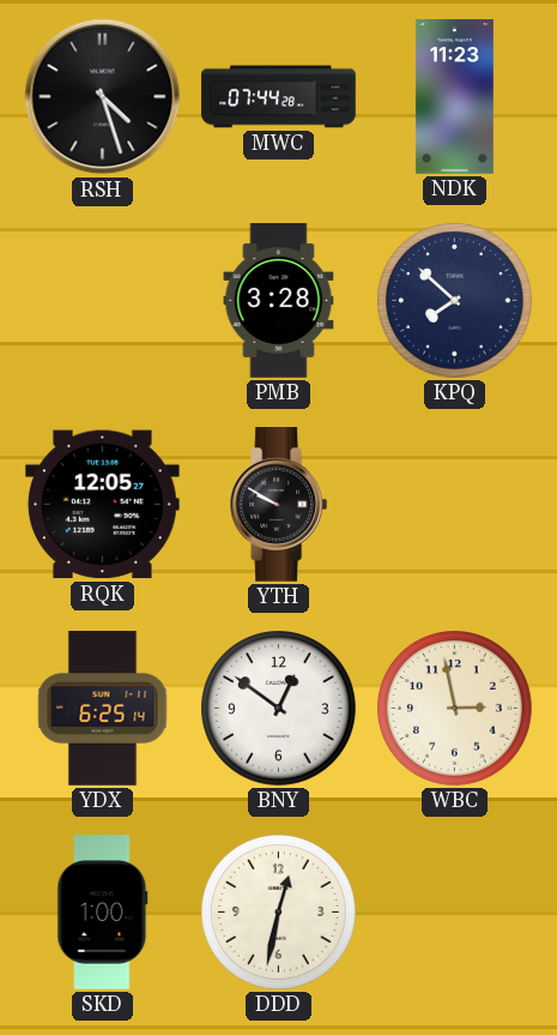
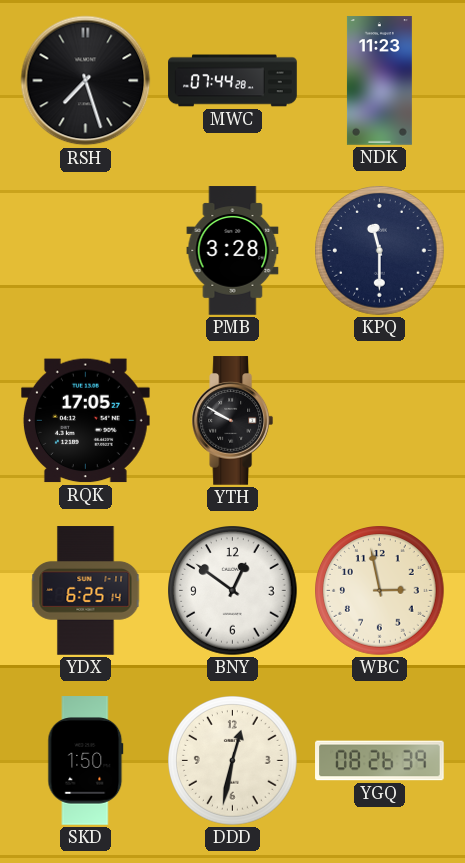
RSH: 4:27 -> 7:27 (86, 81)
KPQ: 7:52 -> 11:30 (380, 251)
RQK: 12:05 -> 17:05 (86, 421)
SKD: 1:00 -> 1:50 (86, 761)
YGQ: none -> 08:26 (380, 761)
